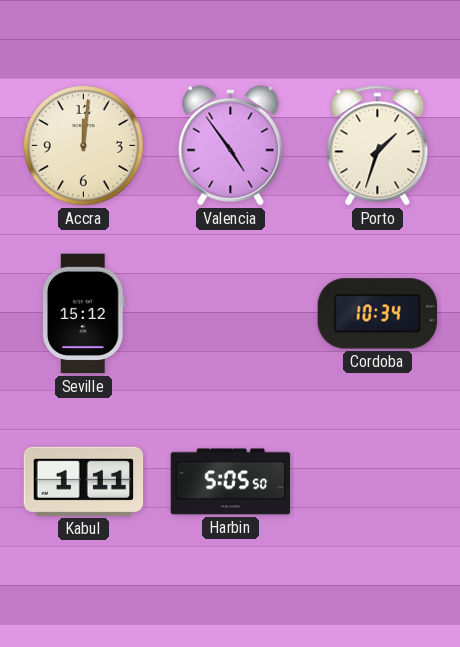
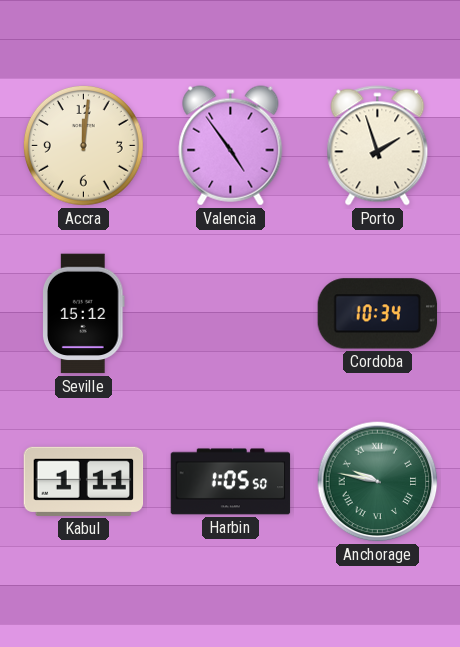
Porto: 1:33 -> 1:57 (378, 146)
Harbin: 5:05 -> 1:05 (231, 482)
Anchorage: none -> 9:47 (378, 482)
